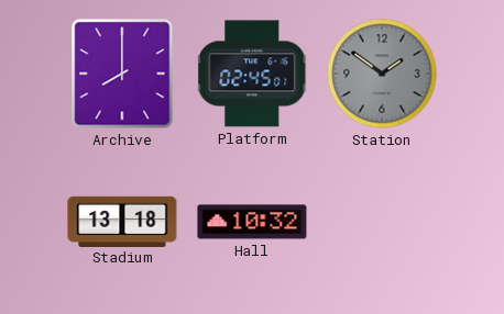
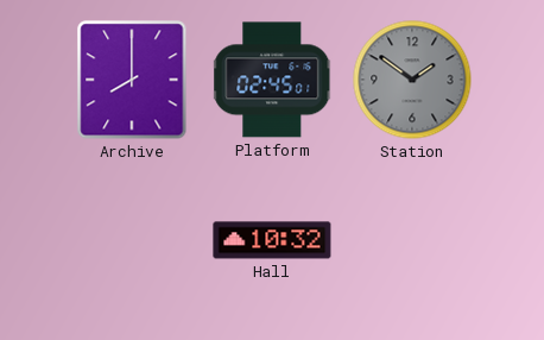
Stadium: 13:18 -> none (122, 221)
